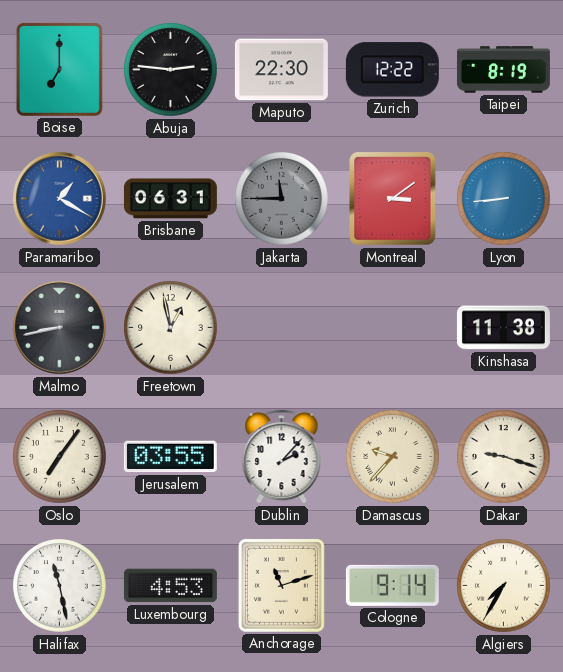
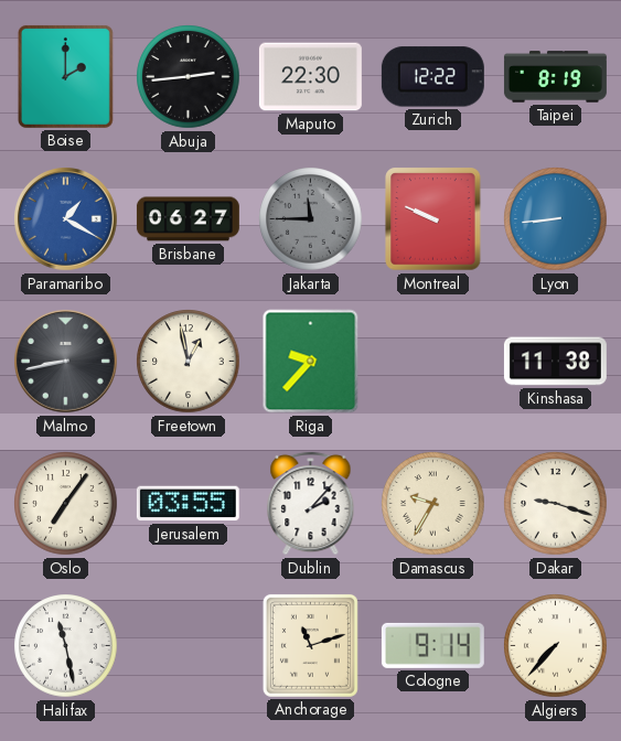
Boise: 7:00 -> 2:00 (65, 76)
Abuja: 2:46 -> 2:44 (189, 77)
Brisbane: 06:31 -> 06:27 (188, 219)
Montreal: 3:09 -> 9:49 (433, 219)
Riga: none -> 9:37 (311, 362)
Damascus: 9:37 -> 9:35 (433, 504)
Luxembourg: 4:53 -> none (170, 586)
Algiers: 7:35 -> 7:37 (556, 646)
